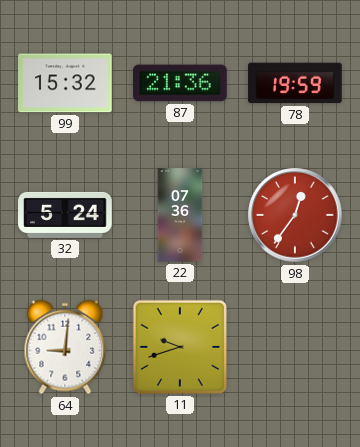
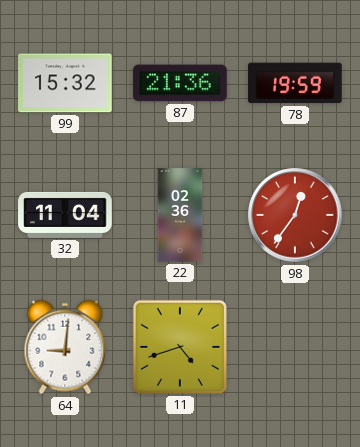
32: 5:24 -> 11:04 (65, 215)
22: 07:36 -> 02:36 (180, 215)
11: 9:42 -> 4:42 (180, 347)
